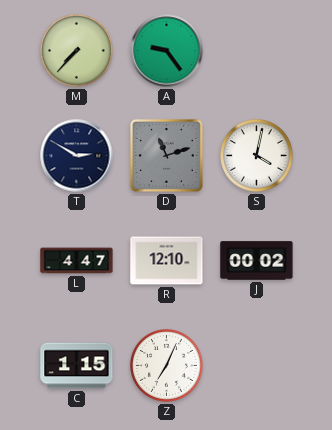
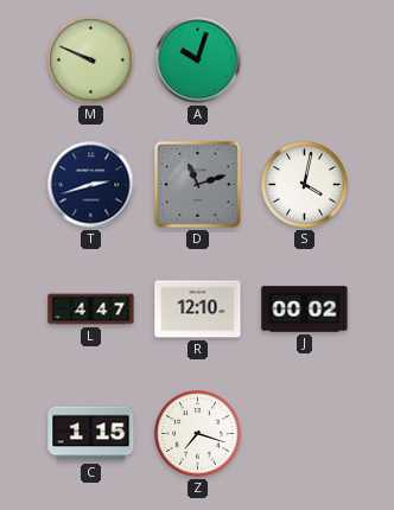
M: 7:37 -> 9:49 (91, 60)
A: 9:24 -> 10:03 (198, 60)
T: 2:50 -> 2:42 (91, 185)
Z: 7:04 -> 7:18 (198, 434)
